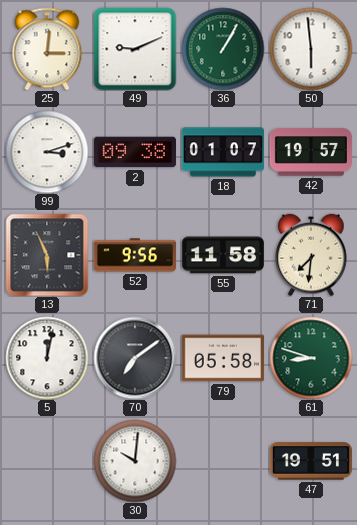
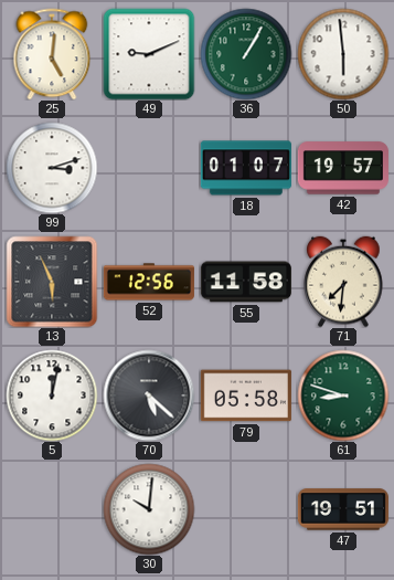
25: 3:01 -> 5:01 (52, 54)
2: 09:38 -> none (135, 152)
52: 9:56 -> 12:56 (149, 282)
70: 7:09 -> 5:22 (149, 396)
